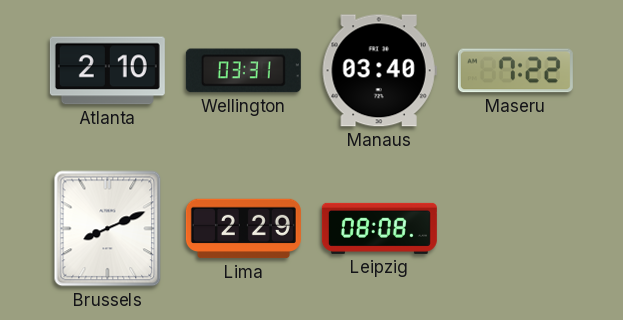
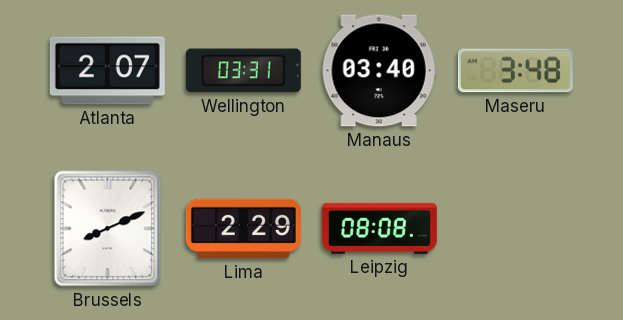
Atlanta: 2:10 -> 2:07 (107, 71)
Maseru: 7:22 -> 3:48 (515, 71)
